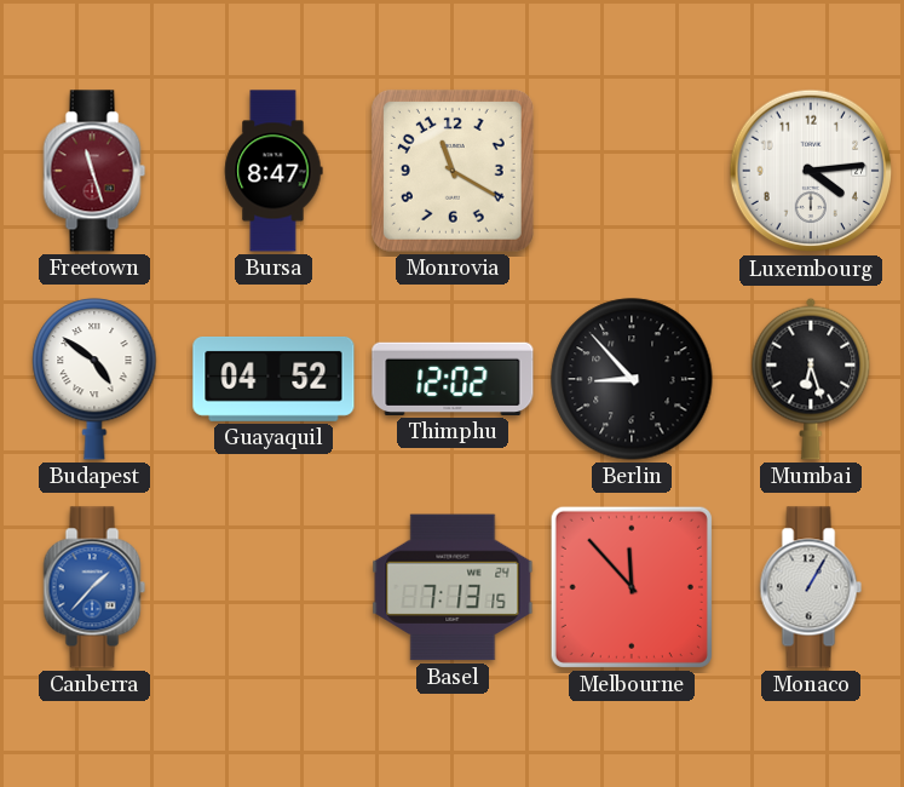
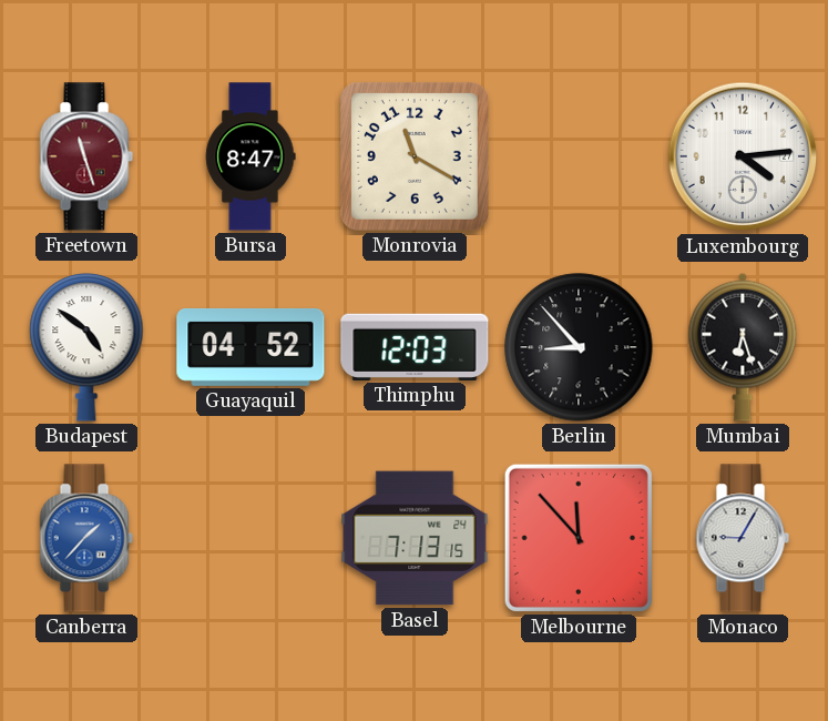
Thimphu: 12:02 -> 12:03 (415, 347)
Monaco: 1:05 -> 9:05 (743, 538)
